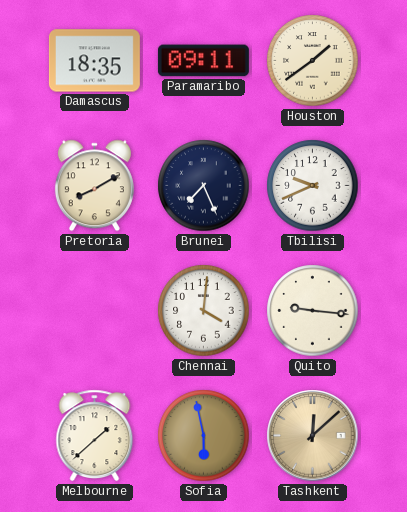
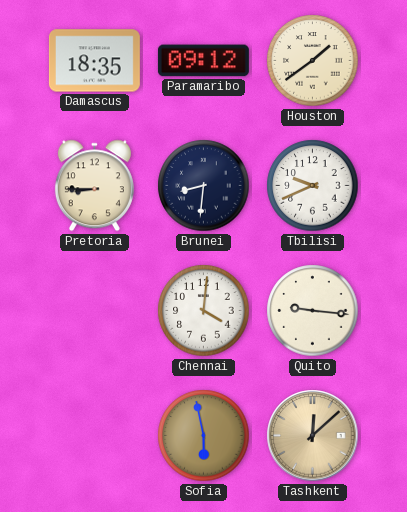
Paramaribo: 09:11 -> 09:12 (203, 61)
Pretoria: 8:10 -> 8:45 (94, 186)
Brunei: 7:26 -> 8:31 (204, 186)
Melbourne: 1:38 -> none (95, 436)
